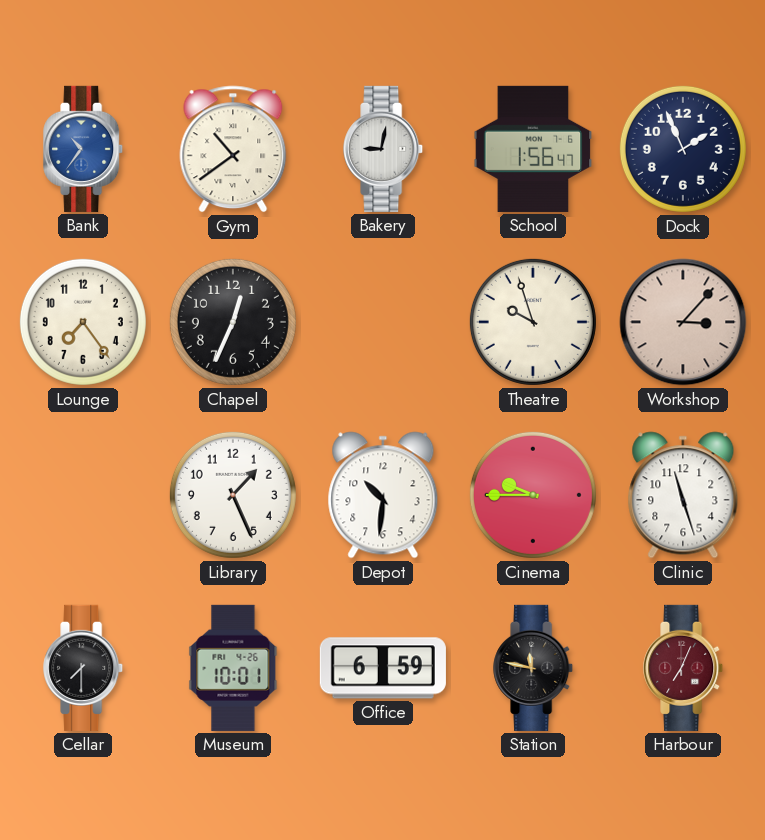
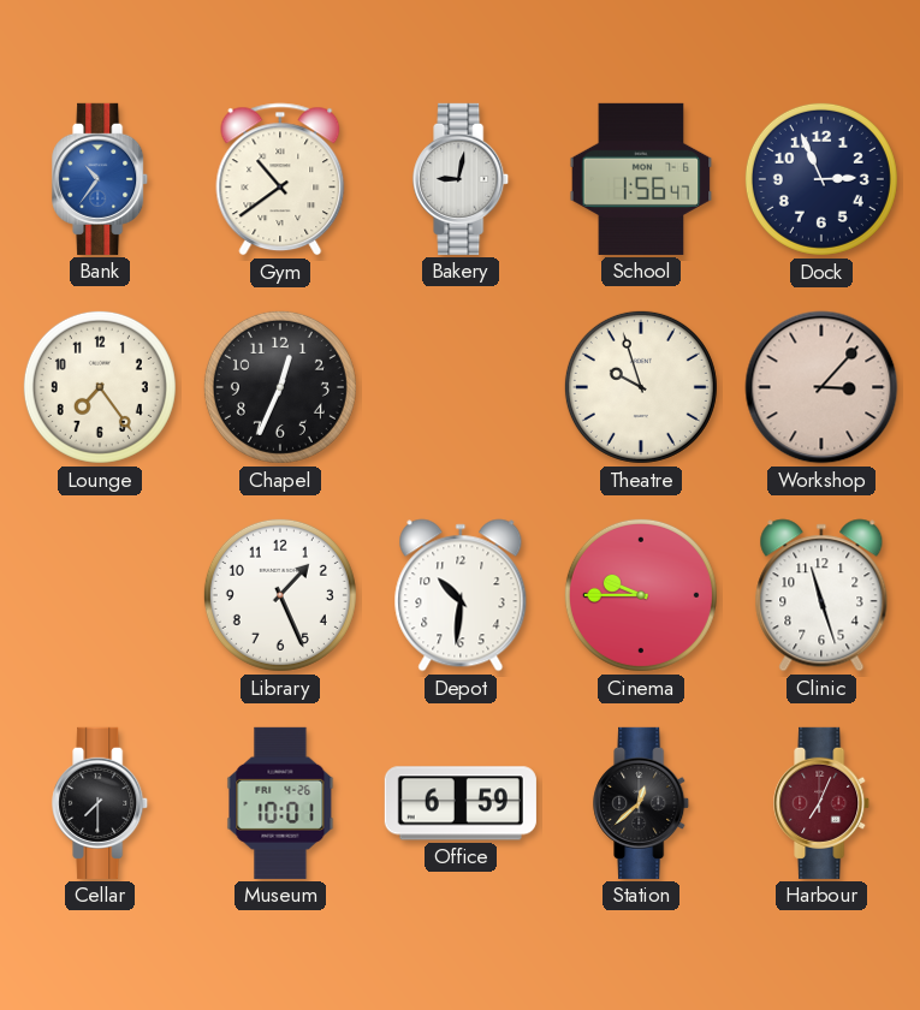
Dock: 1:56 -> 2:56 (821, 179)
Station: 11:47 -> 12:38 (642, 803)
